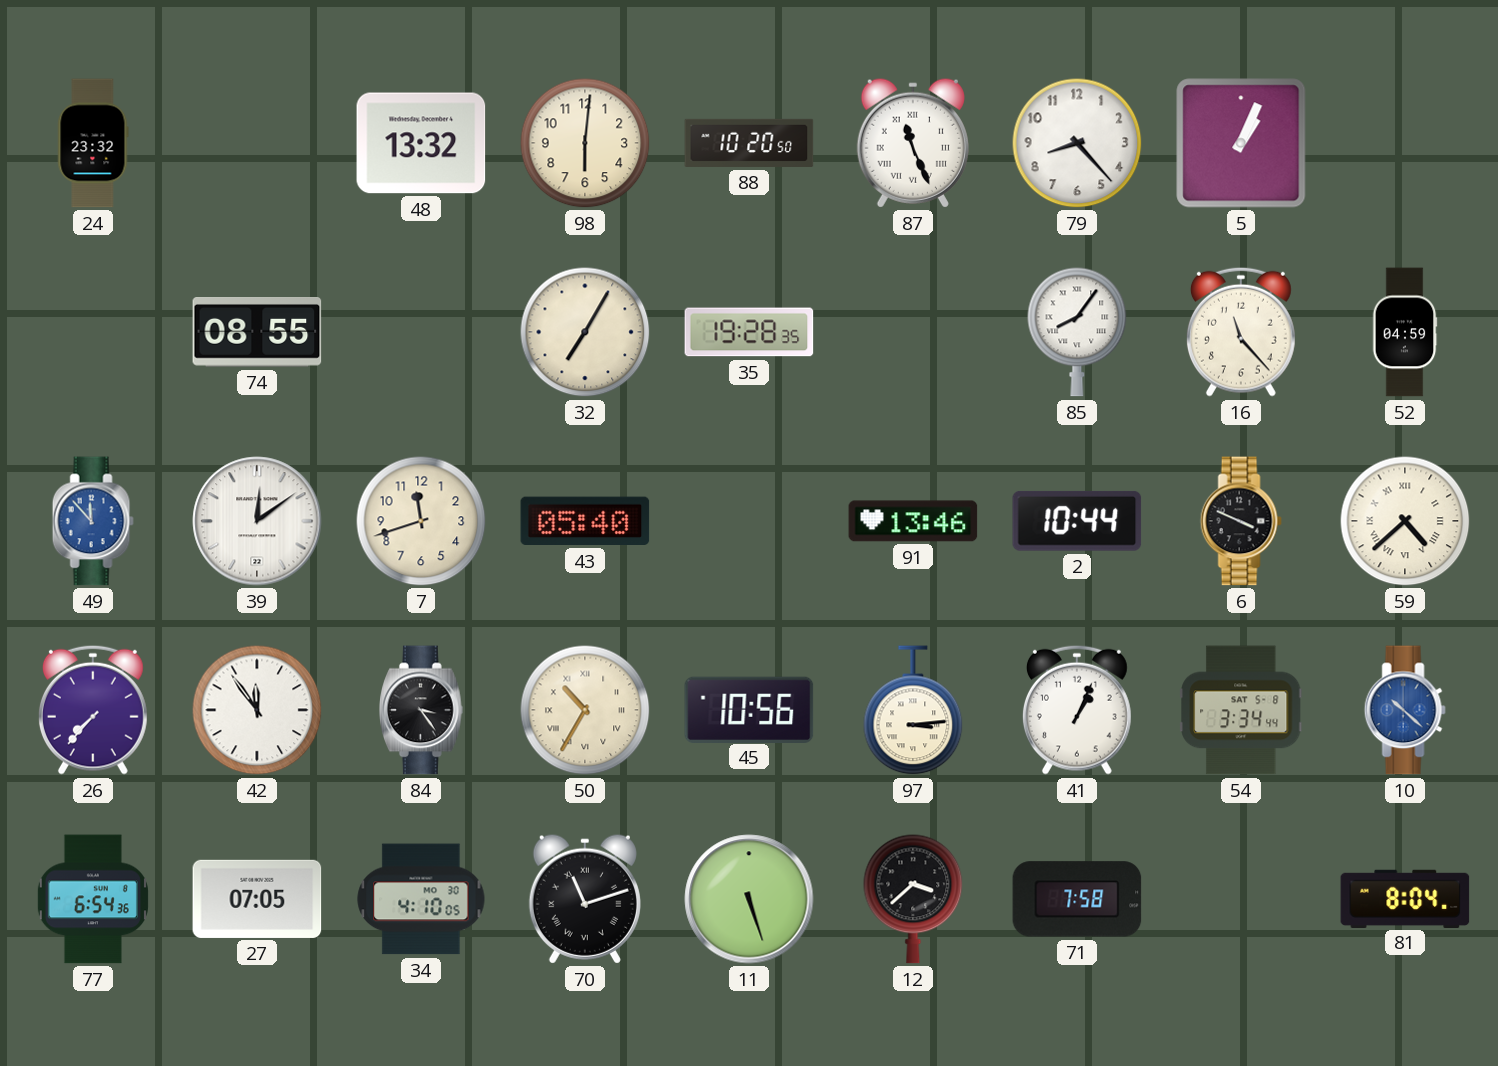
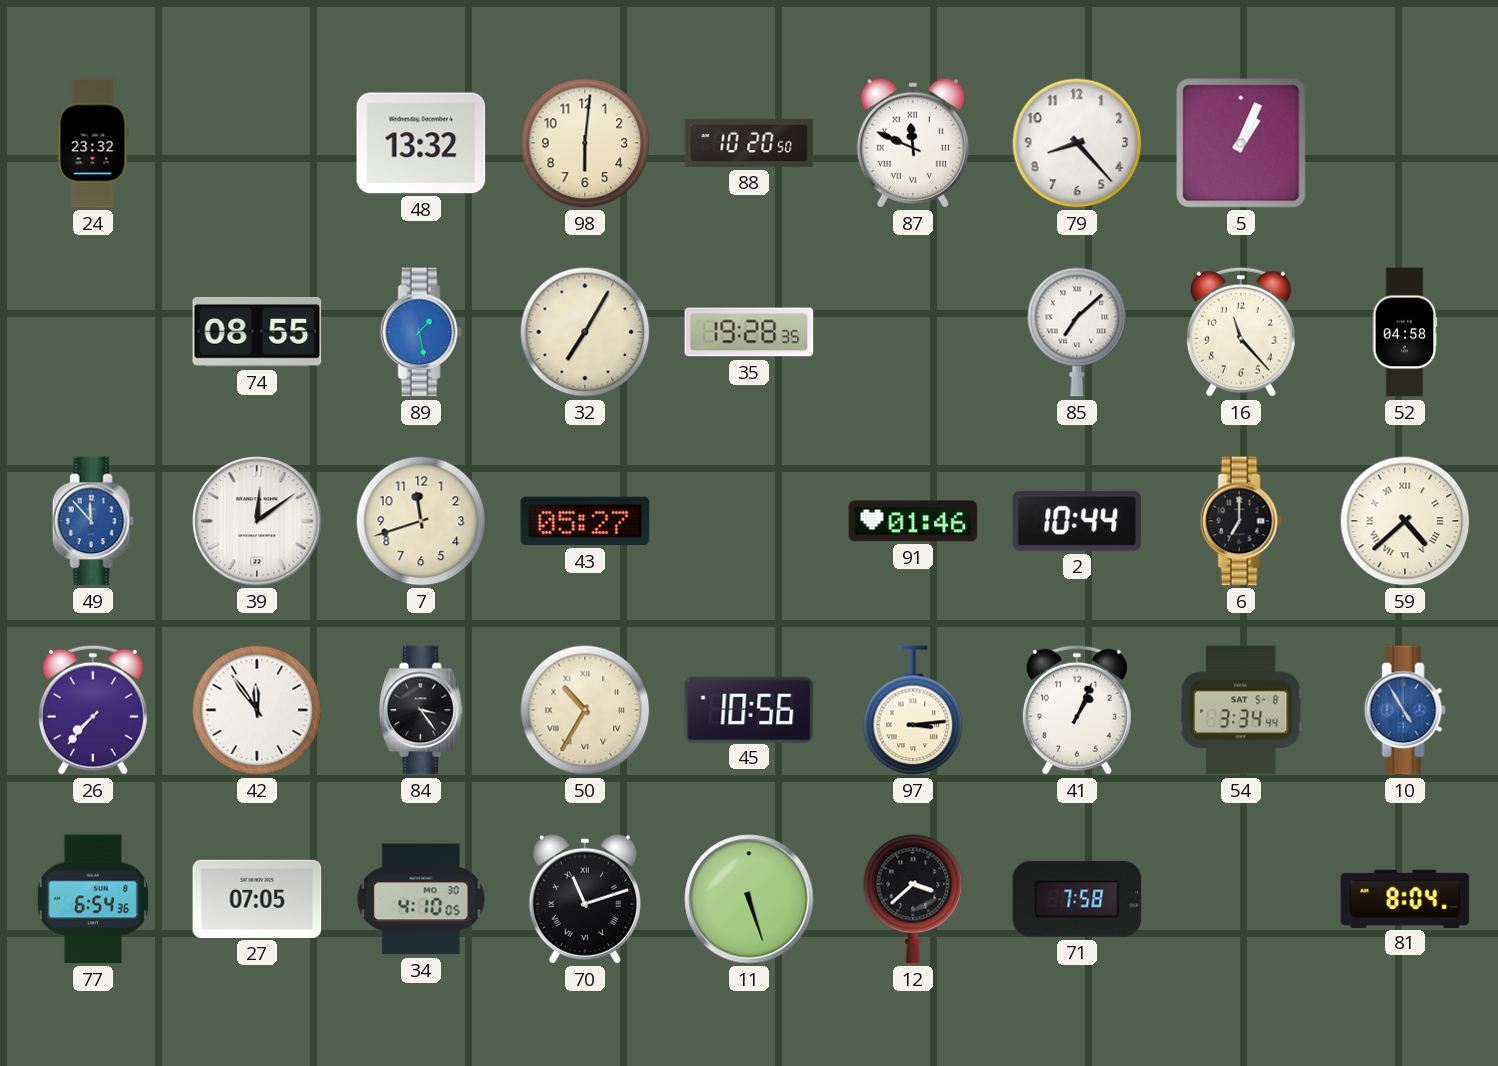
87: 11:26 -> 11:49 (913, 143)
89: none -> 1:28 (421, 332)
85: 8:06 -> 7:08 (1077, 332)
52: 04:59 -> 04:58 (1405, 332)
43: 05:40 -> 05:27 (585, 521)
91: 13:46 -> 01:46 (913, 521)
6: 3:49 -> 7:00 (1241, 521)
10: 10:22 -> 4:55 (1405, 710)
